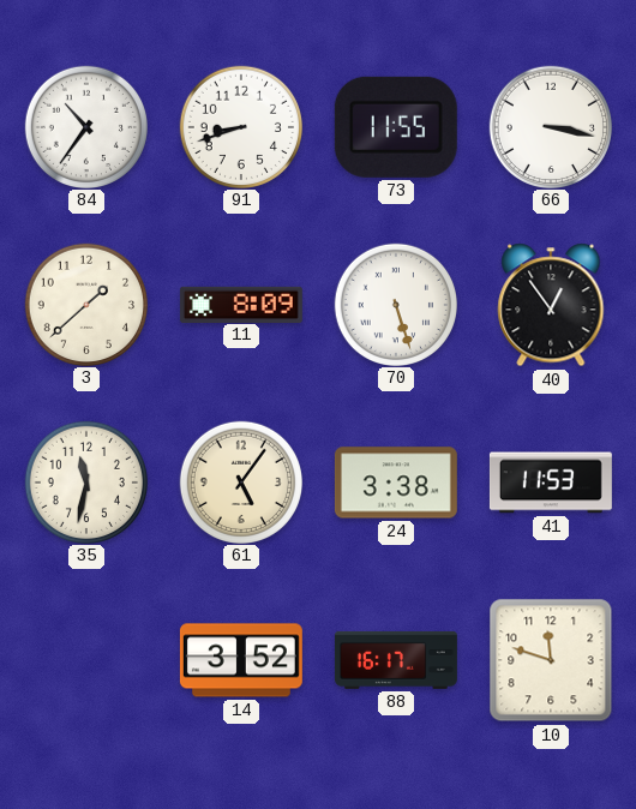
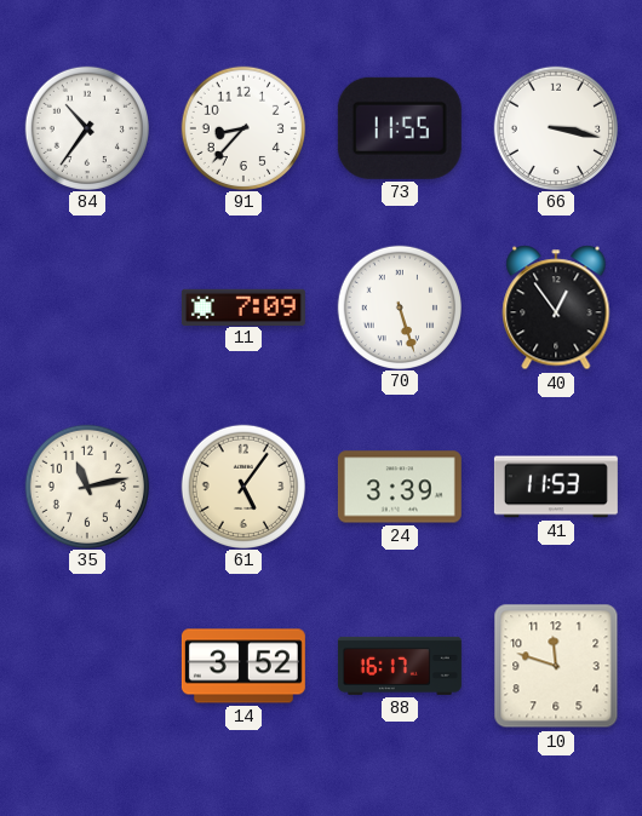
91: 8:42 -> 8:37 (242, 127)
3: 1:38 -> none (85, 304)
11: 8:09 -> 7:09 (243, 306)
35: 11:32 -> 11:13 (86, 485)
24: 3:38 -> 3:39 (400, 487)
